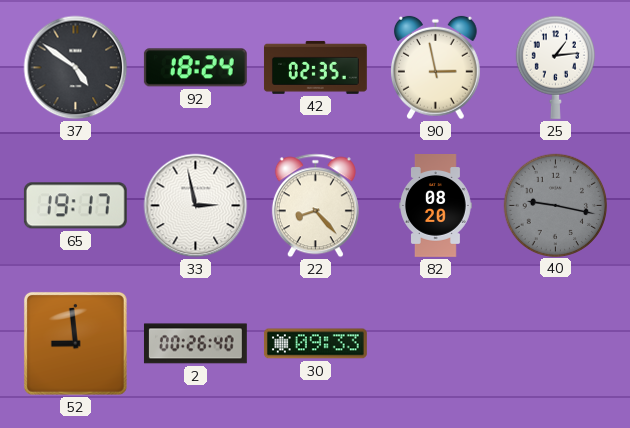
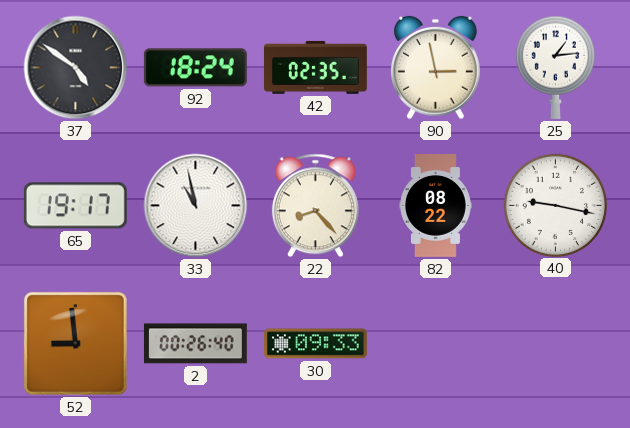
33: 2:58 -> 10:58 (196, 206)
82: 08:20 -> 08:22 (436, 206)
40 dial: grey -> white (555, 205)
